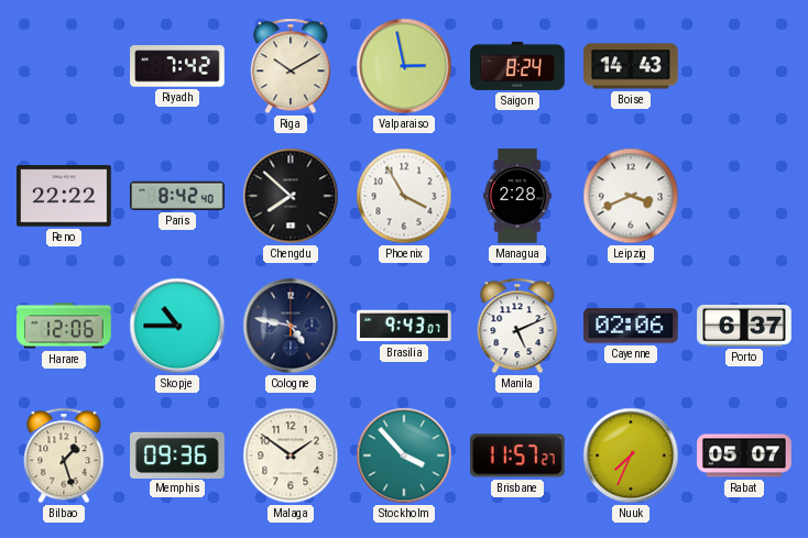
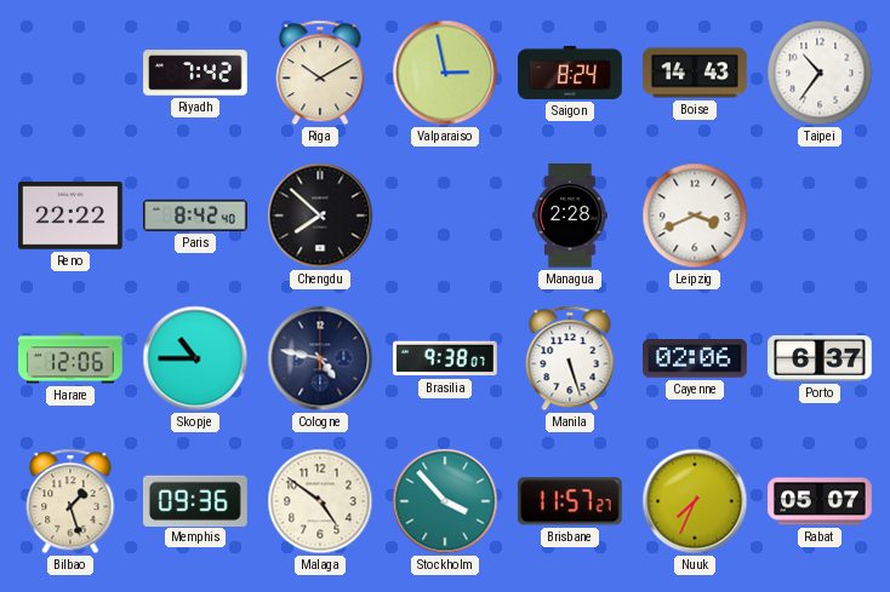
Taipei: none -> 10:36 (820, 73)
Phoenix: 3:55 -> none (404, 196)
Brasilia: 9:43 -> 9:38 (446, 358)
Manila: 5:11 -> 5:27 (570, 358)
Malaga: 1:51 -> 4:51 (320, 501)
